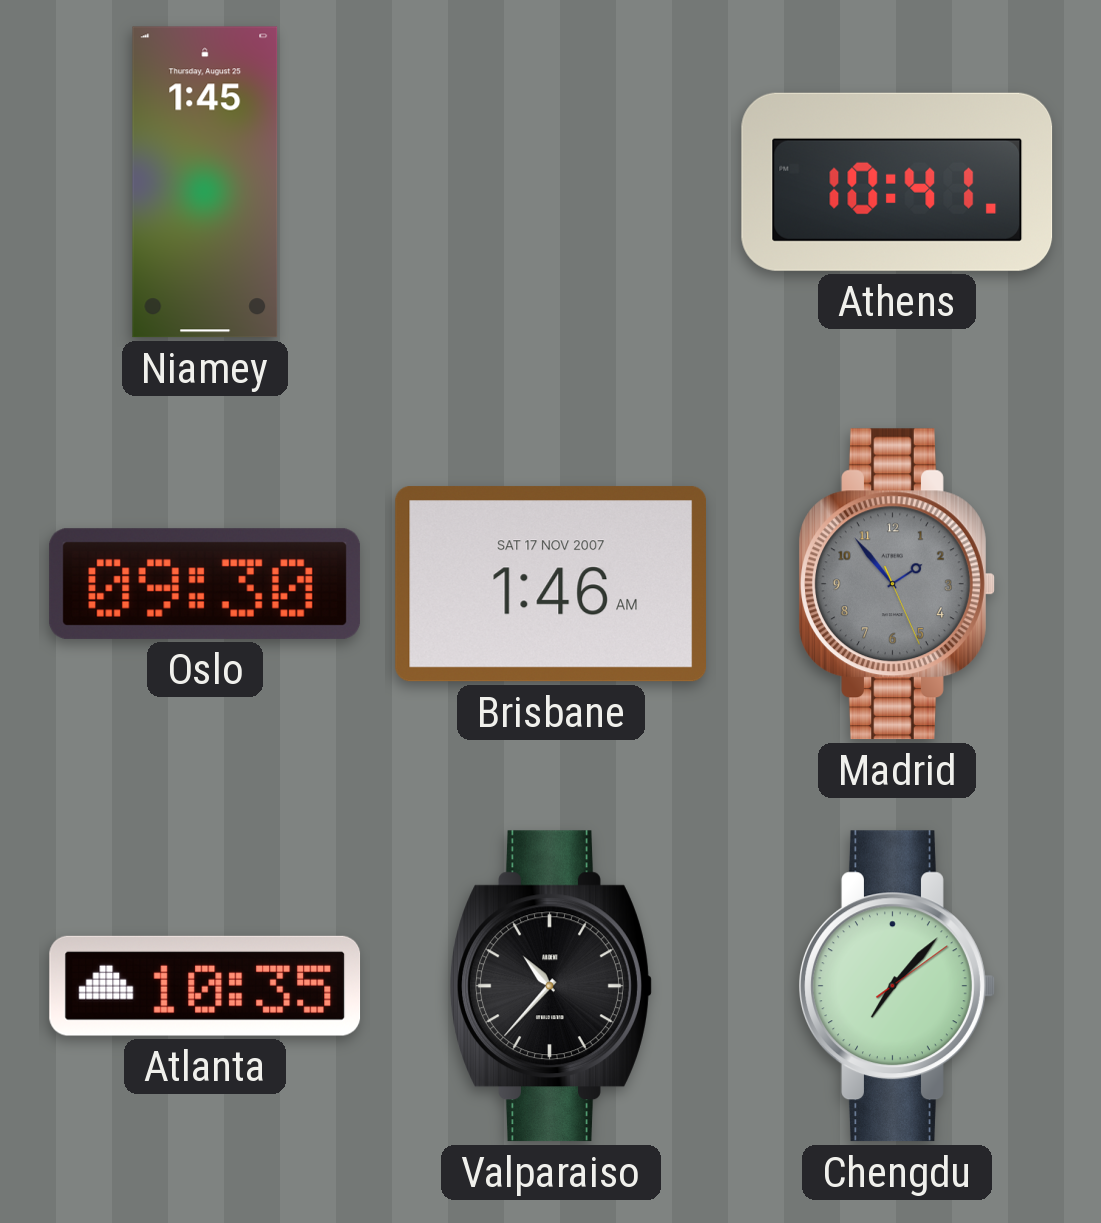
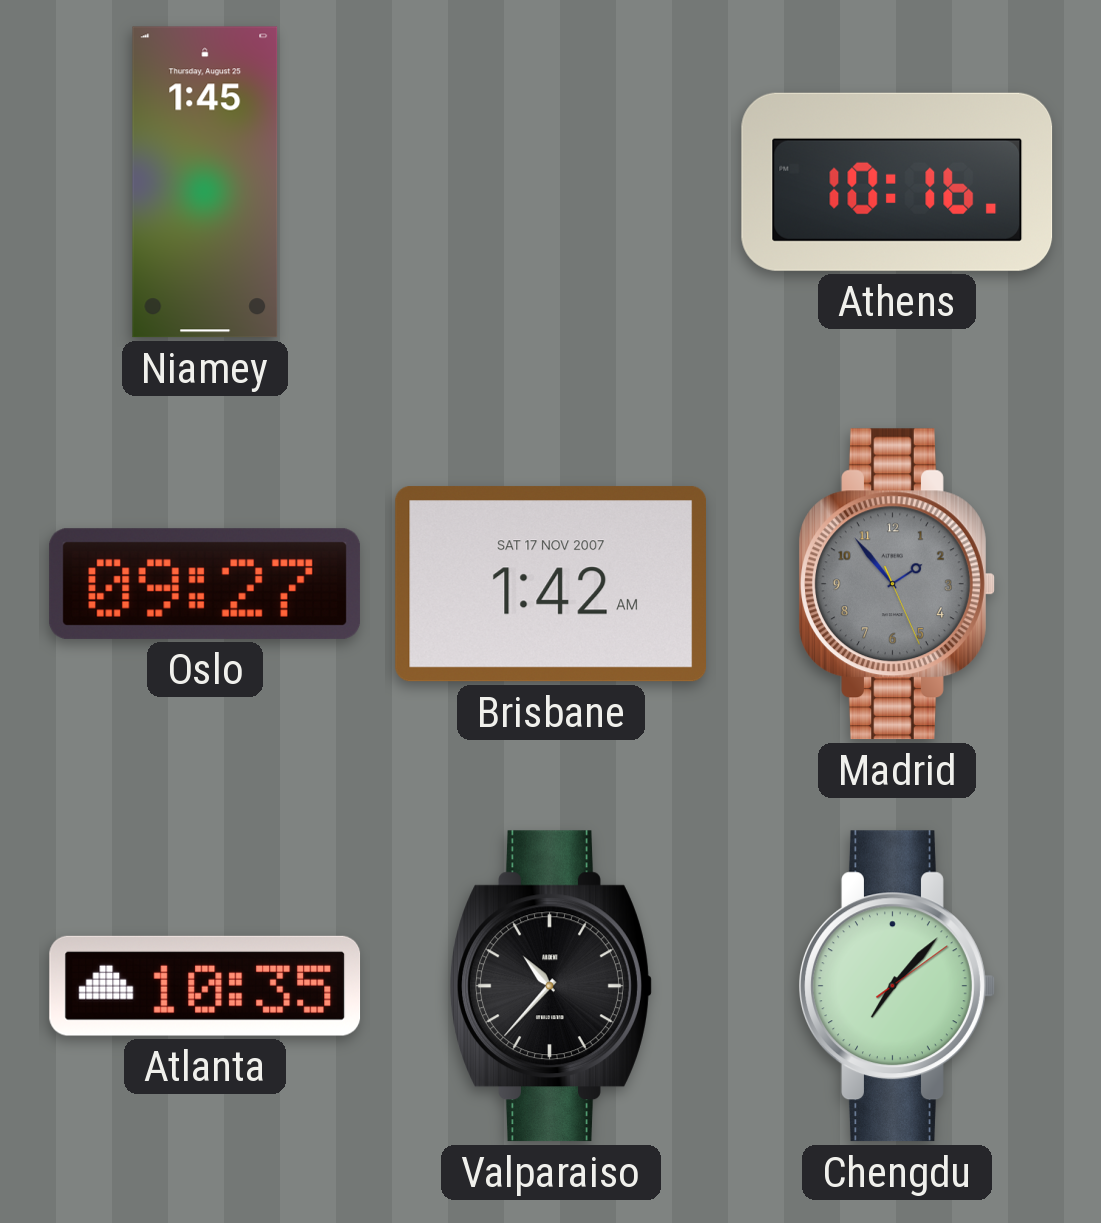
Athens: 10:41 -> 10:16 (897, 182)
Oslo: 09:30 -> 09:27 (205, 584)
Brisbane: 1:46 -> 1:42 (550, 584)
